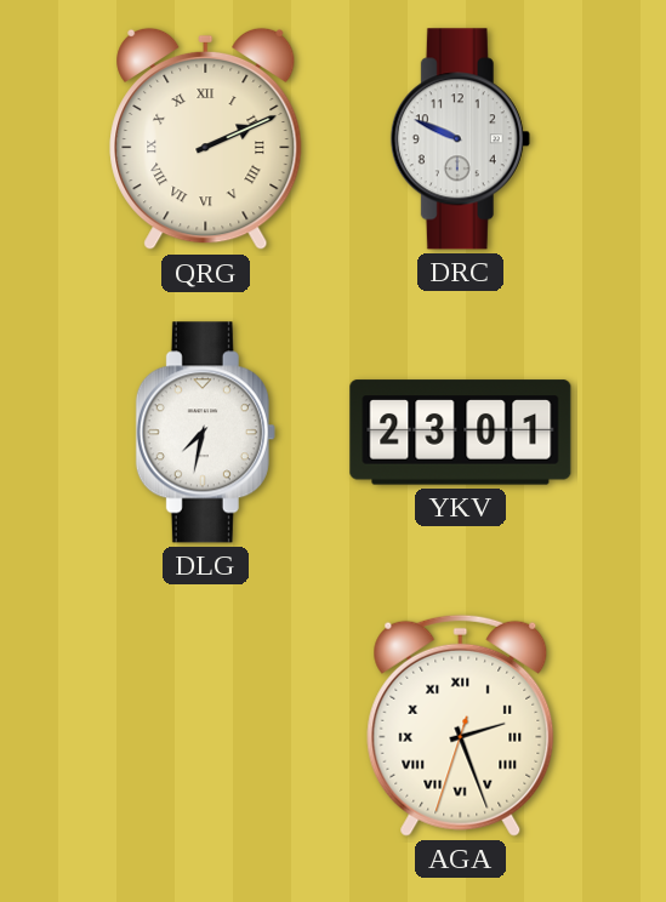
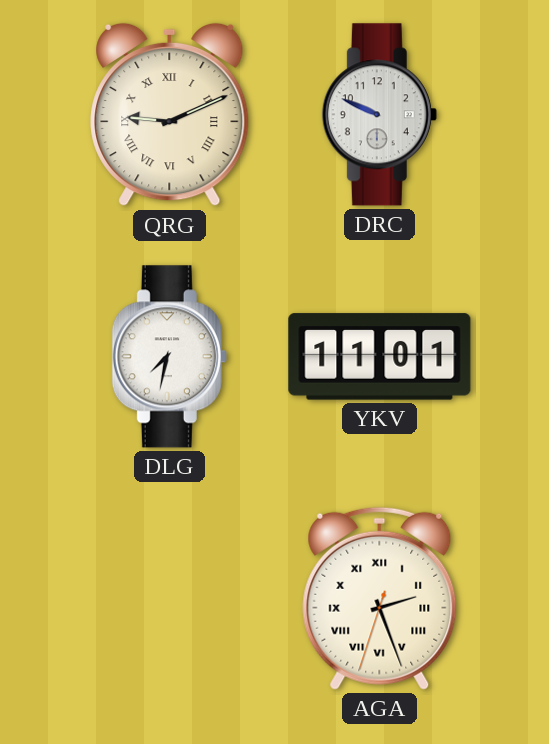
QRG: 2:11 -> 9:11 (170, 115)
YKV: 23:01 -> 11:01 (380, 357)
